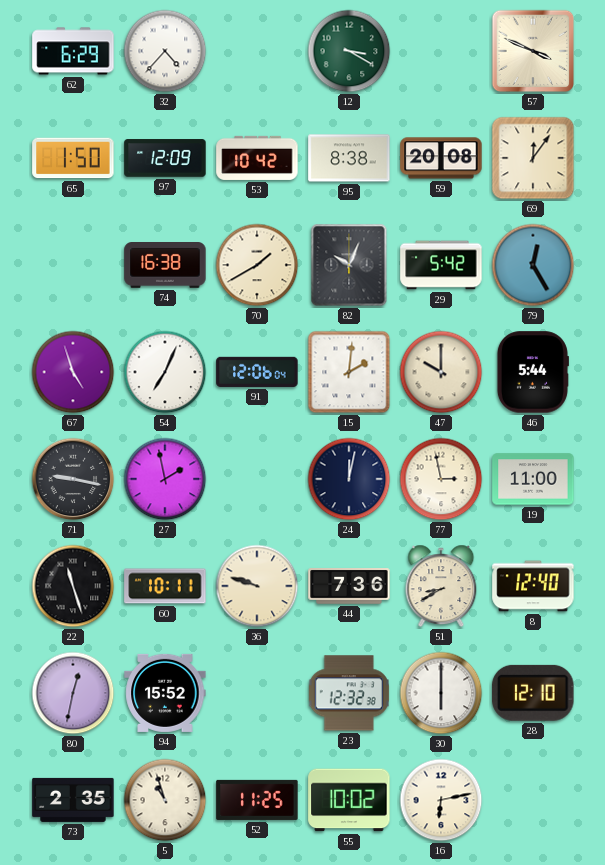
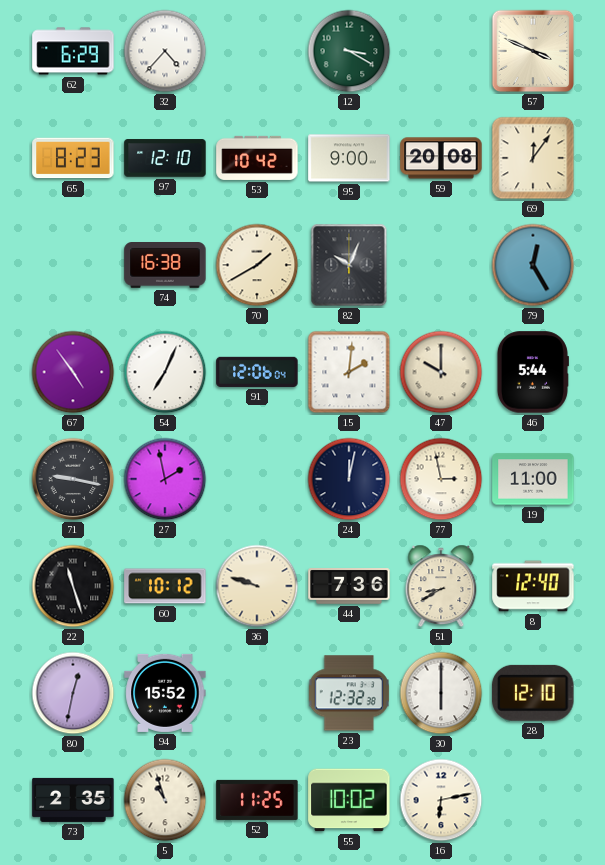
65: 1:50 -> 8:23 (73, 158)
97: 12:09 -> 12:10 (165, 158)
95: 8:38 -> 9:00 (349, 158)
29: 5:42 -> none (441, 265)
67: 4:57 -> 4:54 (73, 372)
60: 10:11 -> 10:12 (165, 586)
